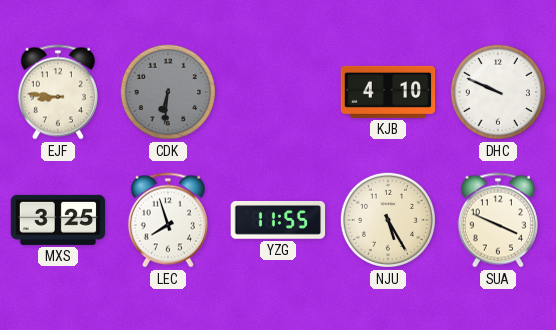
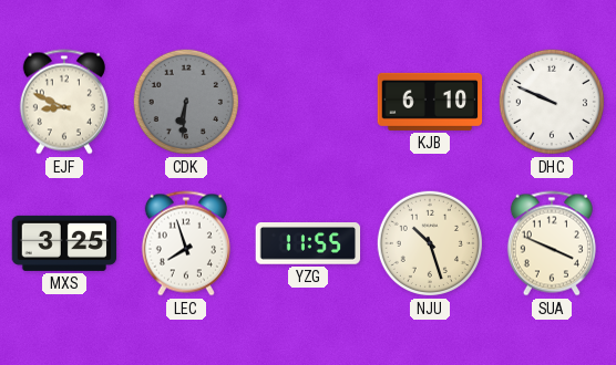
EJF: 8:46 -> 8:49 (64, 102)
KJB: 4:10 -> 6:10 (430, 102)
NJU: 5:25 -> 10:27 (430, 243)
